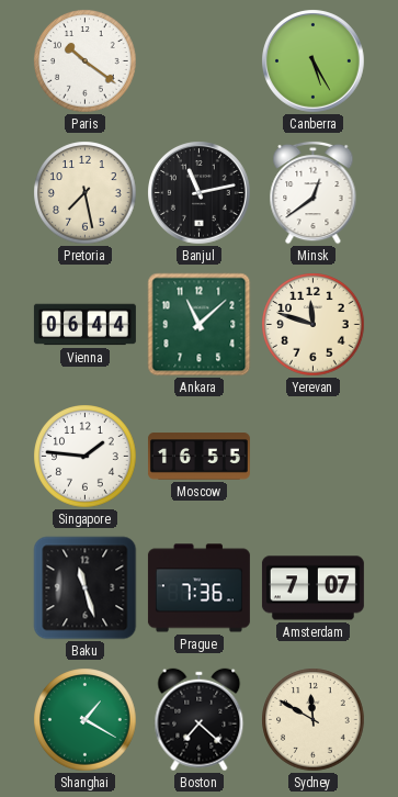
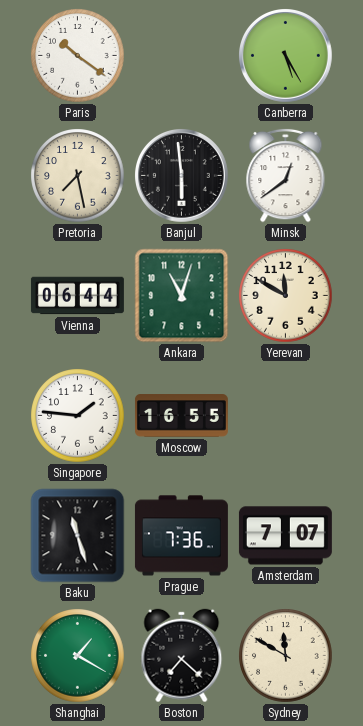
Banjul: 11:13 -> 5:59 (182, 176)
Ankara: 11:08 -> 11:03 (182, 296)
Yerevan: 11:48 -> 11:50 (286, 296)
